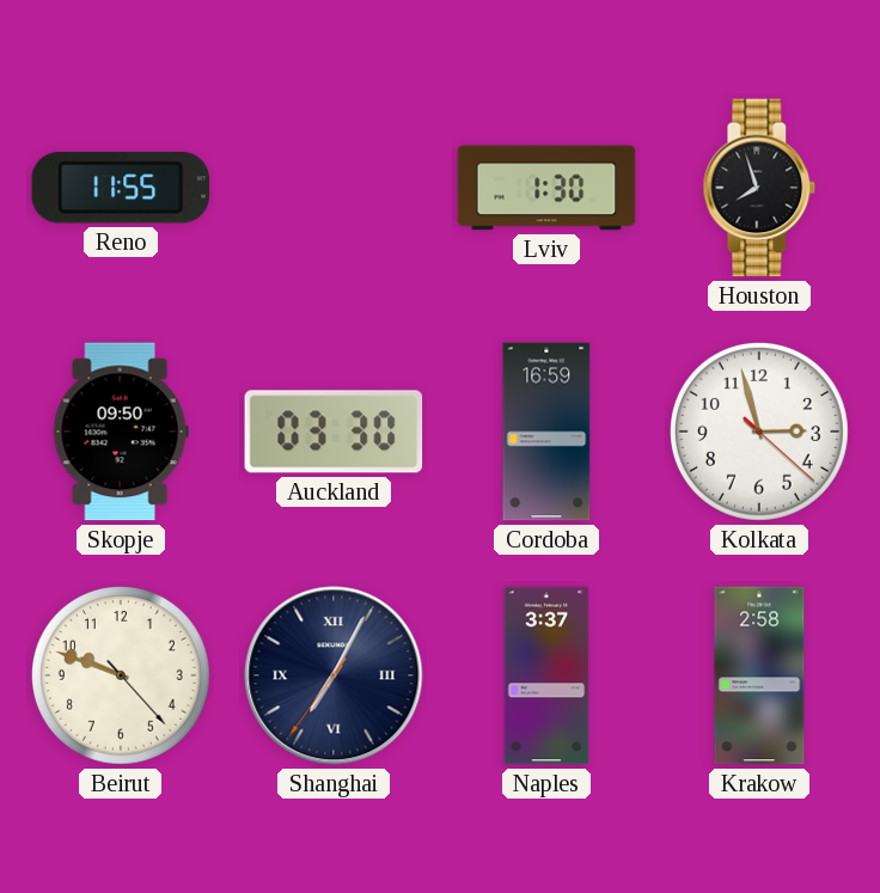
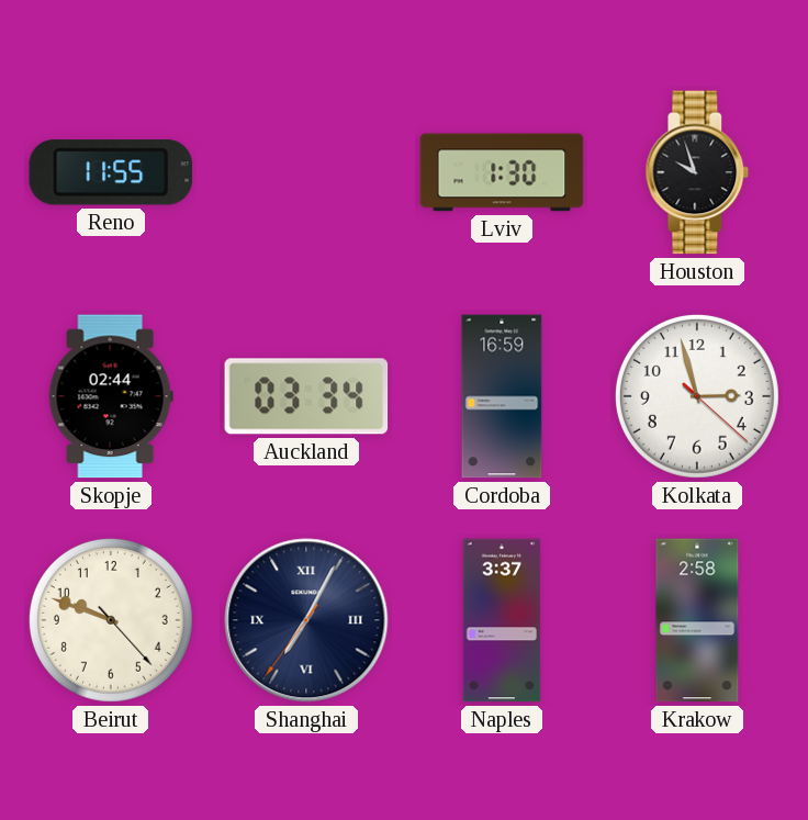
Houston: 7:57 -> 9:57 (697, 172)
Skopje: 09:50 -> 02:44 (111, 396)
Auckland: 03:30 -> 03:34 (306, 396)
